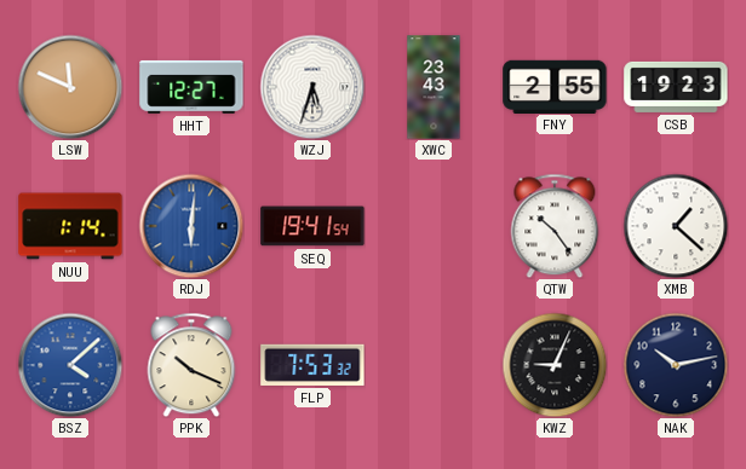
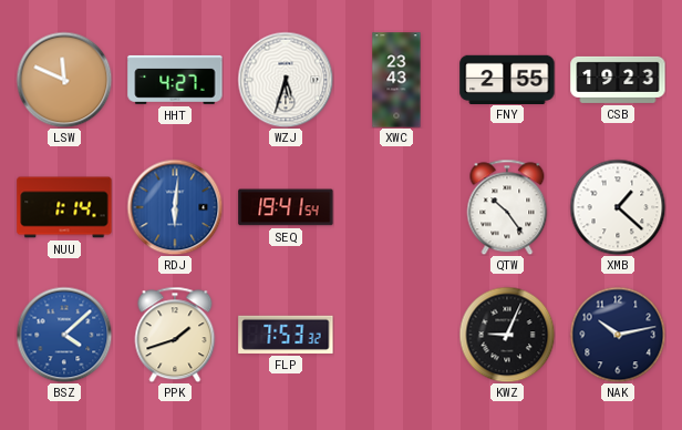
HHT: 12:27 -> 4:27 (175, 80)
PPK: 10:19 -> 1:42 (175, 335)
